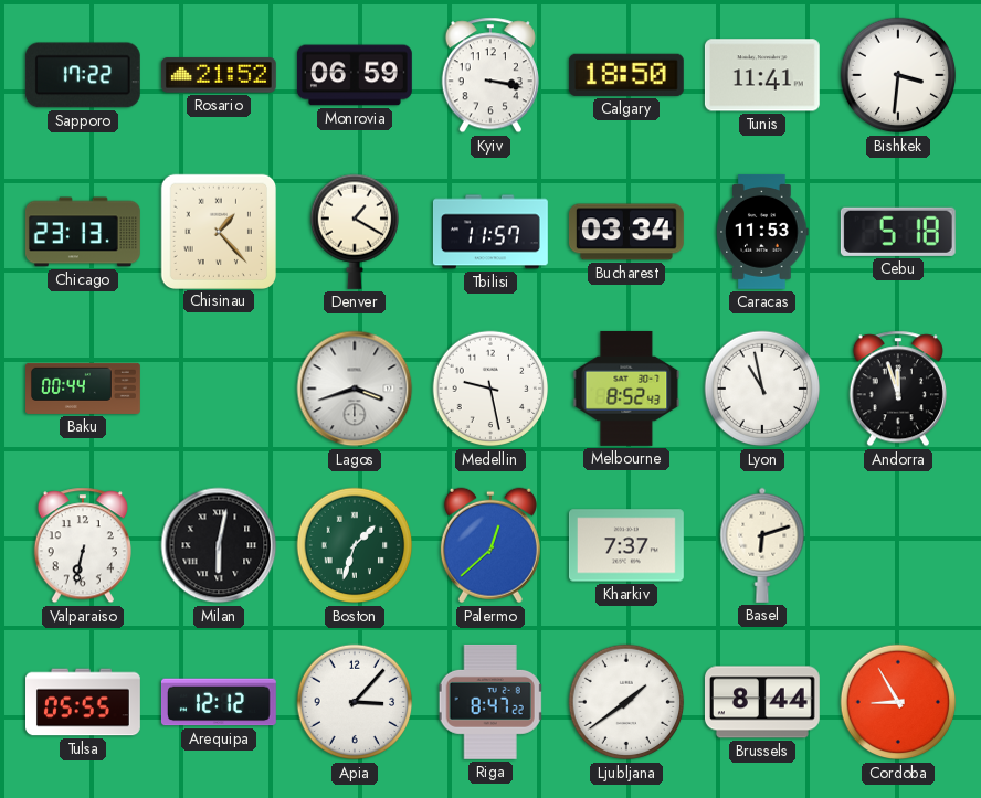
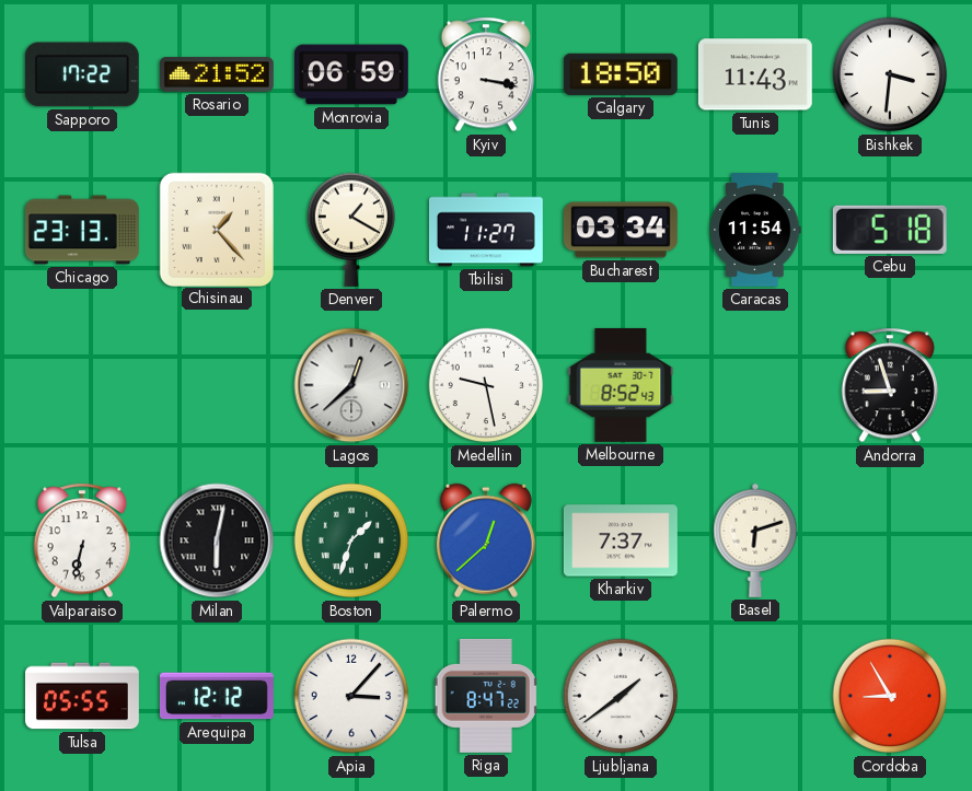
Tunis: 11:41 -> 11:43 (755, 74)
Tbilisi: 11:57 -> 11:27 (486, 230)
Caracas: 11:53 -> 11:54 (755, 230)
Baku: 00:44 -> none (84, 389)
Lagos: 3:42 -> 12:38 (351, 385)
Lyon: 10:58 -> none (762, 389)
Andorra: 11:57 -> 8:57 (890, 385)
Brussels: 8:44 -> none (762, 702)
